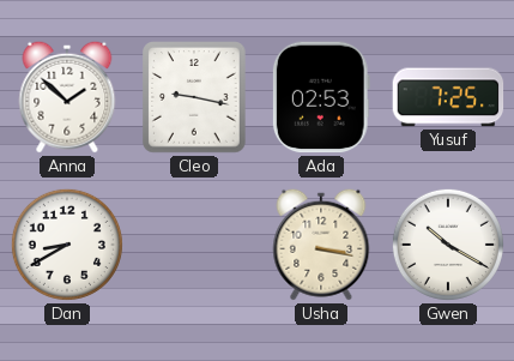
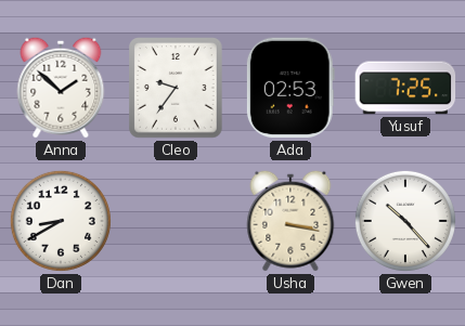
Cleo: 9:17 -> 9:36 (176, 88)
Gwen: 10:20 -> 10:23 (405, 221)
